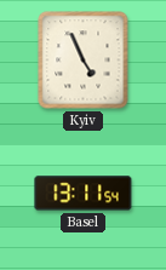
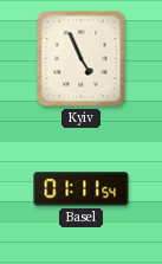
Basel: 13:11 -> 01:11 (82, 189)
